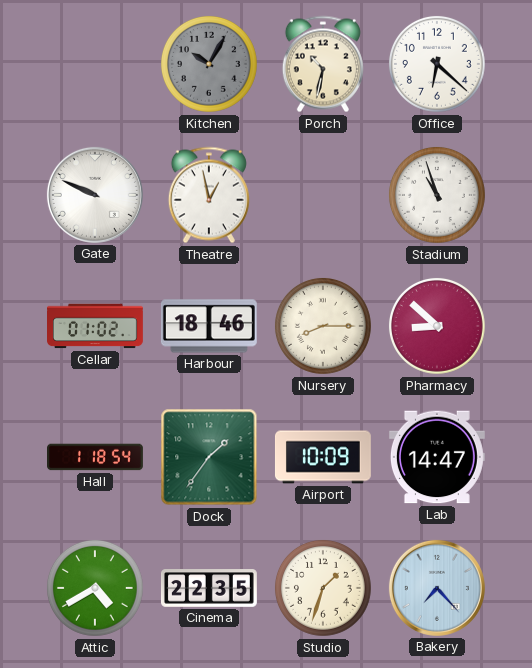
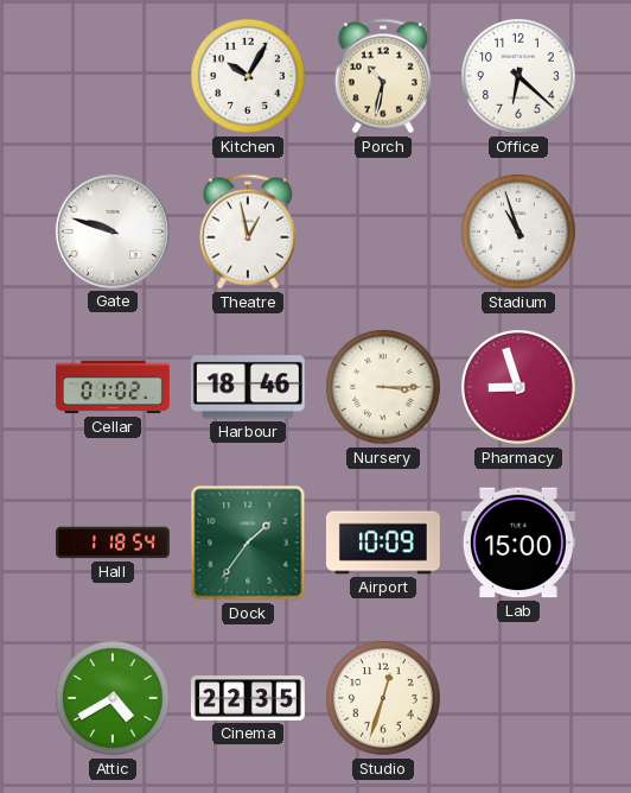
Kitchen dial: grey -> white (248, 76)
Gate: 9:49 -> 9:48 (113, 231)
Nursery: 8:15 -> 3:15 (383, 387)
Pharmacy: 8:52 -> 8:57 (518, 387)
Lab: 14:47 -> 15:00 (518, 543)
Studio: 1:33 -> 12:33 (383, 698)
Bakery: 7:23 -> none (437, 588)
